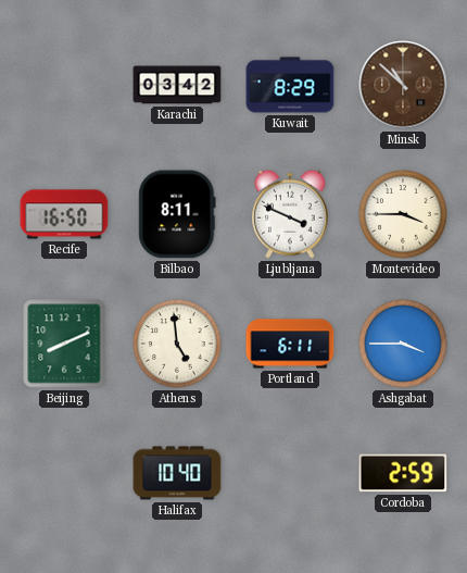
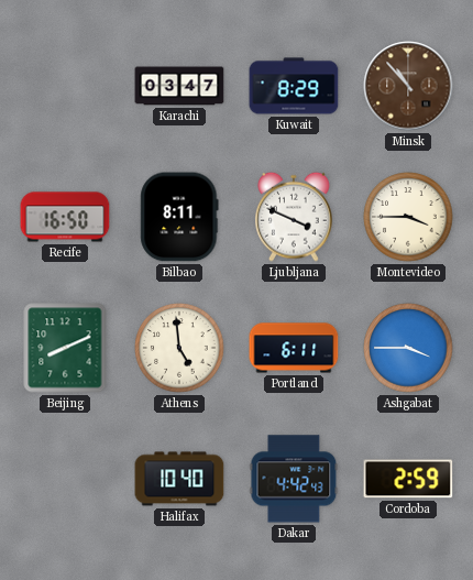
Karachi: 03:42 -> 03:47 (179, 86)
Minsk: 10:52 -> 10:53 (408, 86)
Dakar: none -> 4:42 (294, 479)
